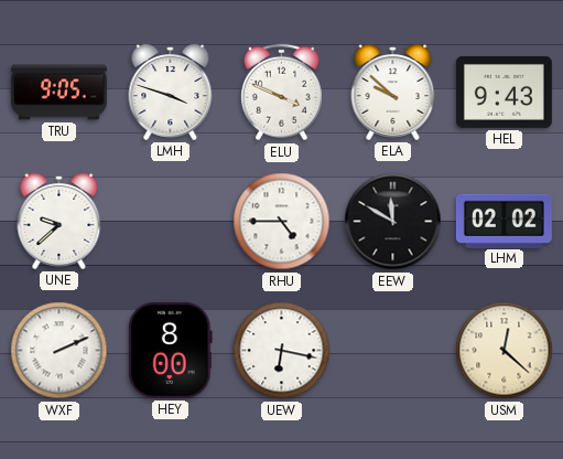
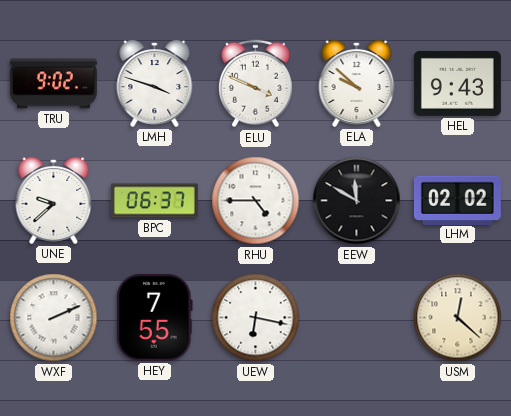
TRU: 9:05 -> 9:02 (53, 84)
BPC: none -> 06:37 (154, 201)
HEY: 8:00 -> 7:55 (155, 317)
